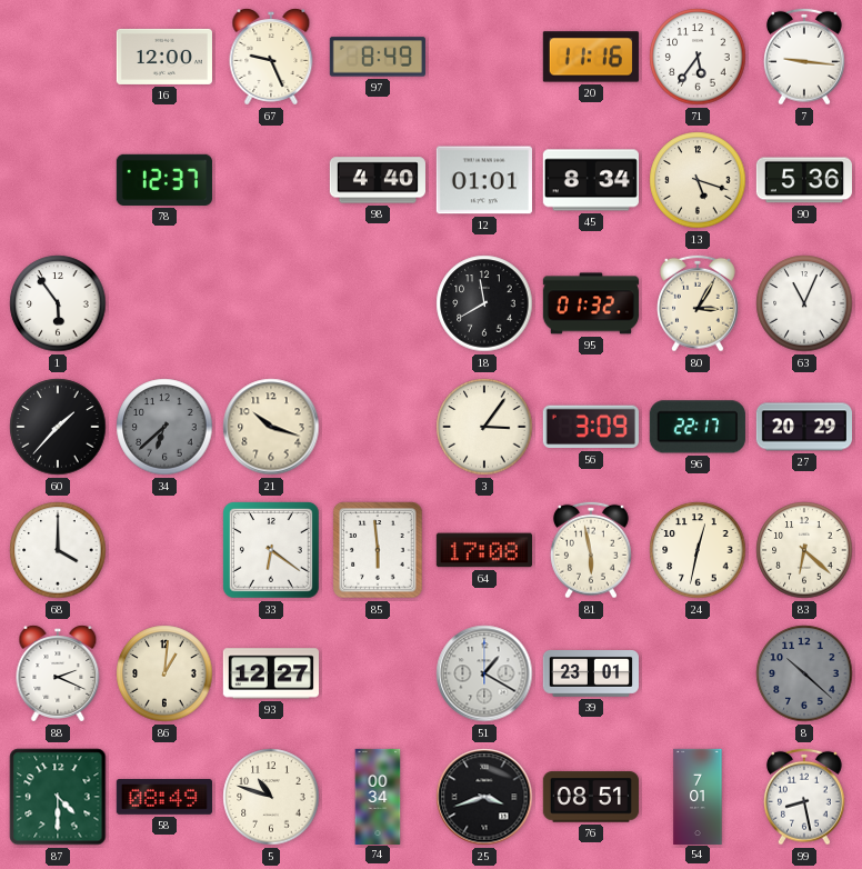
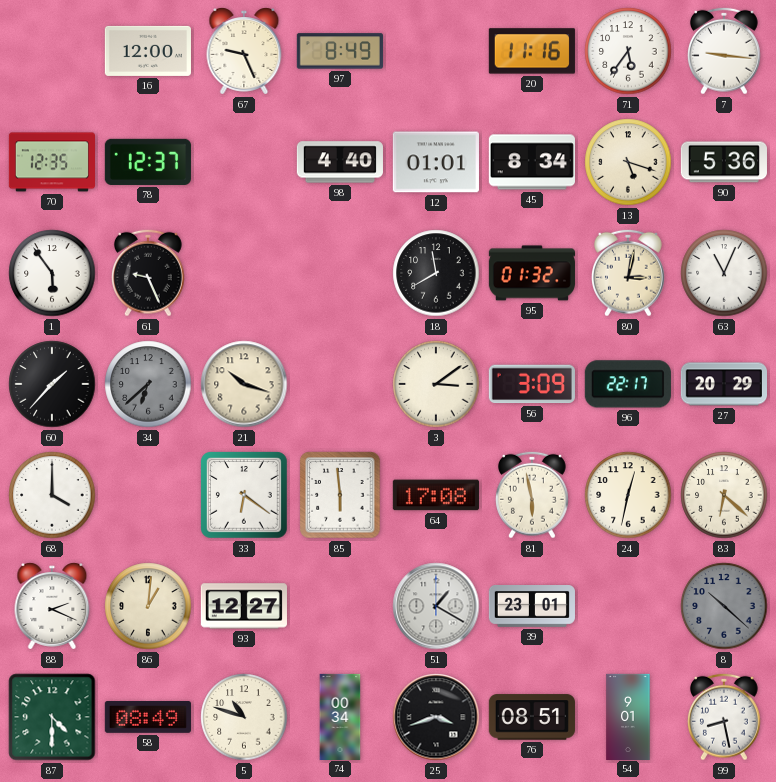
70: none -> 12:35 (51, 162)
61: none -> 9:26 (149, 273)
80: 3:05 -> 3:02 (629, 273)
3: 3:06 -> 3:09 (436, 384)
54: 7:01 -> 9:01 (628, 716)
